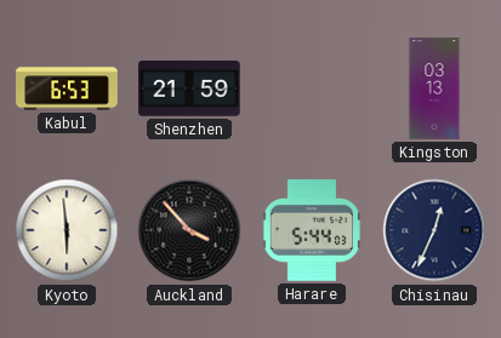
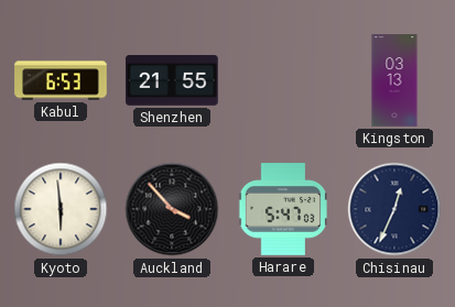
Shenzhen: 21:59 -> 21:55 (172, 80)
Harare: 5:44 -> 5:47 (282, 209)
